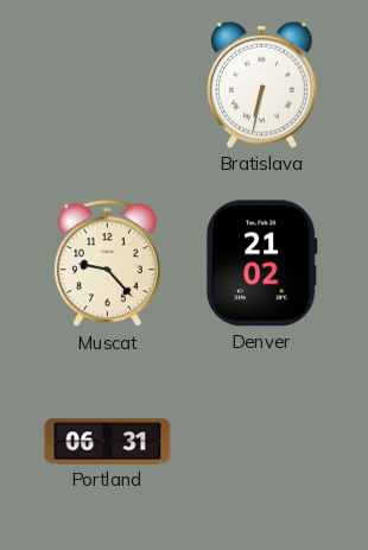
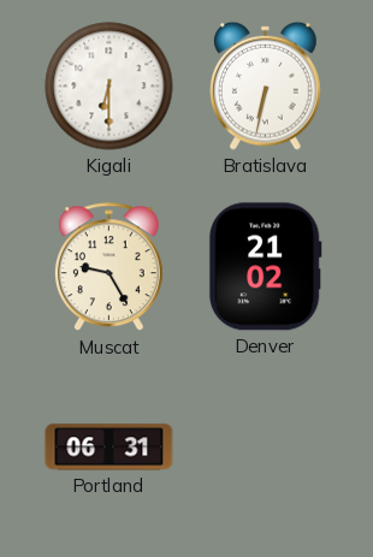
Kigali: none -> 6:30 (109, 87)
Muscat: 9:23 -> 9:25 (108, 267)
